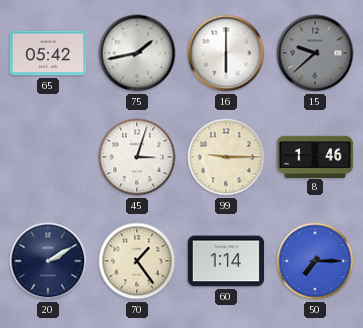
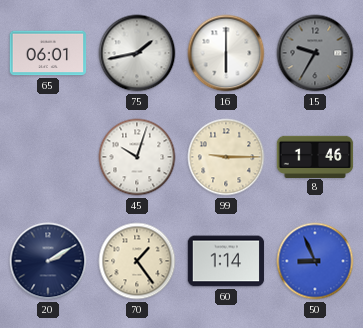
65: 05:42 -> 06:01 (48, 53)
15: 9:38 -> 9:35 (315, 53)
45: 3:03 -> 10:03 (137, 157)
50: 7:15 -> 8:56 (315, 261)
